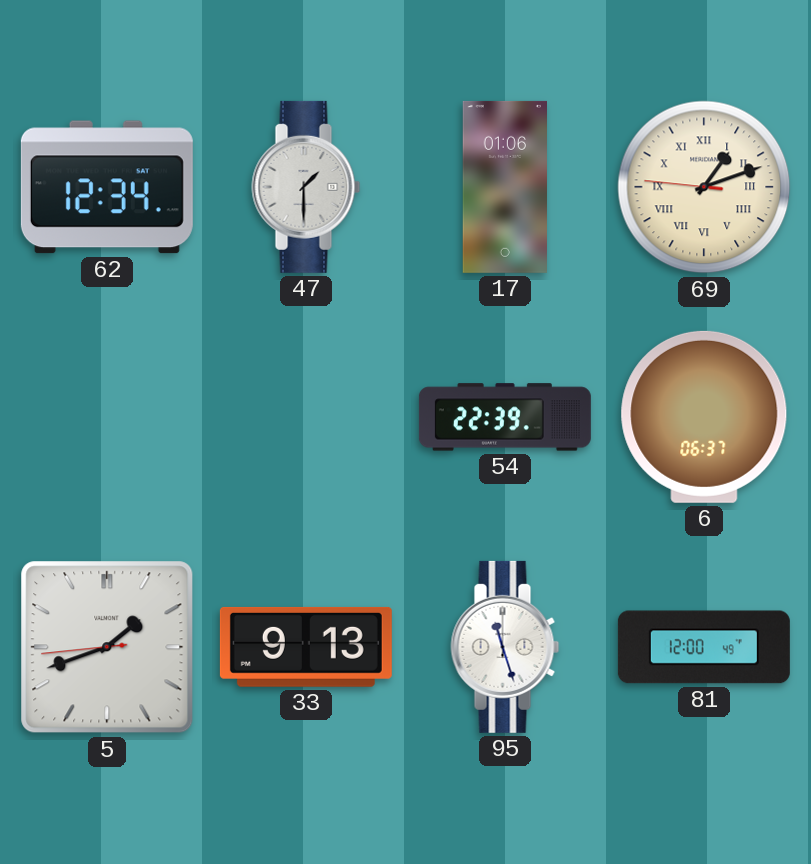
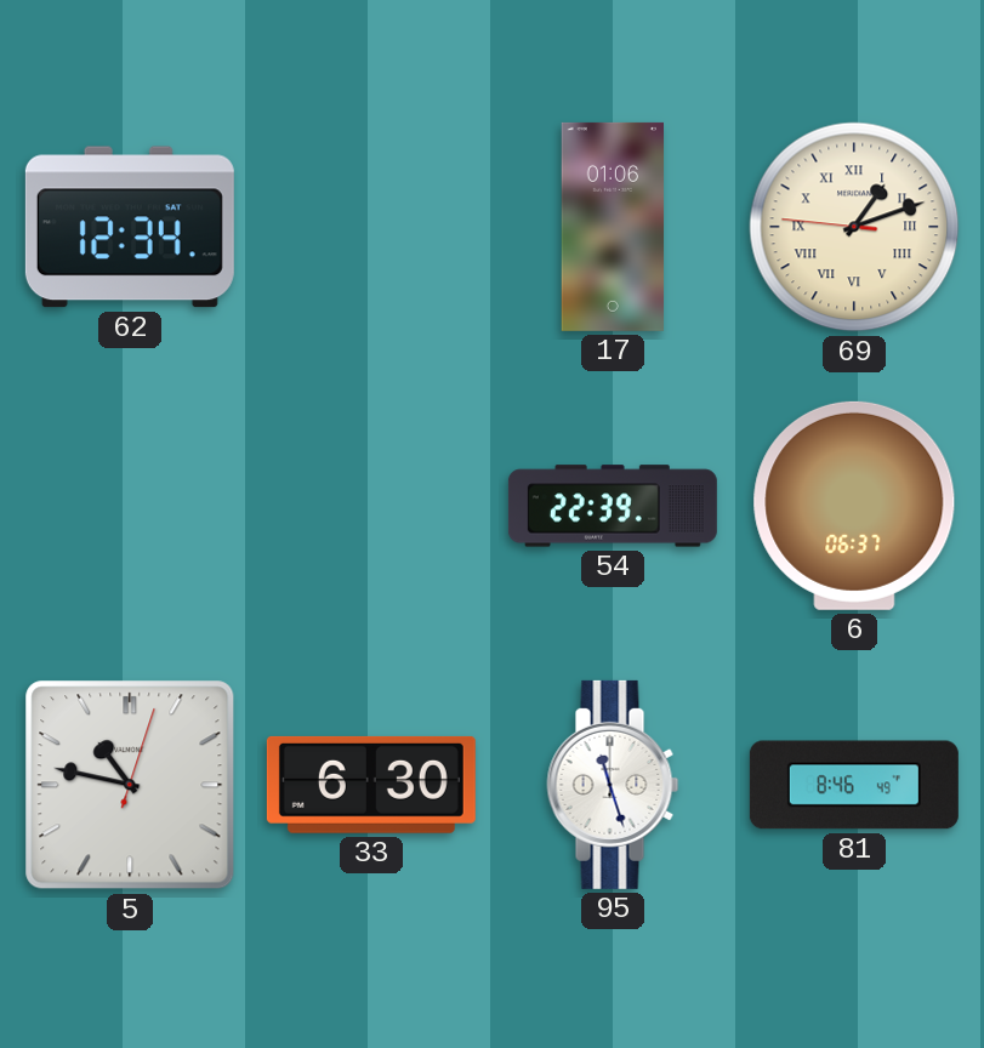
47: 1:30 -> none (306, 187)
5: 1:41 -> 10:47 (130, 785)
33: 9:13 -> 6:30 (371, 785)
81: 12:00 -> 8:46 (854, 785)
